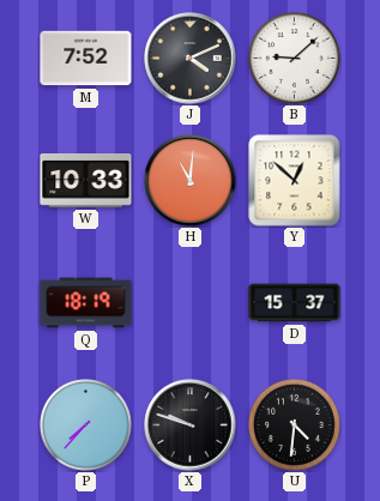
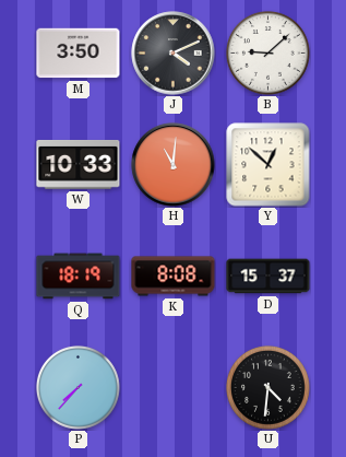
M: 7:52 -> 3:50 (79, 54)
K: none -> 8:08 (174, 277)
X: 9:48 -> none (191, 425)
